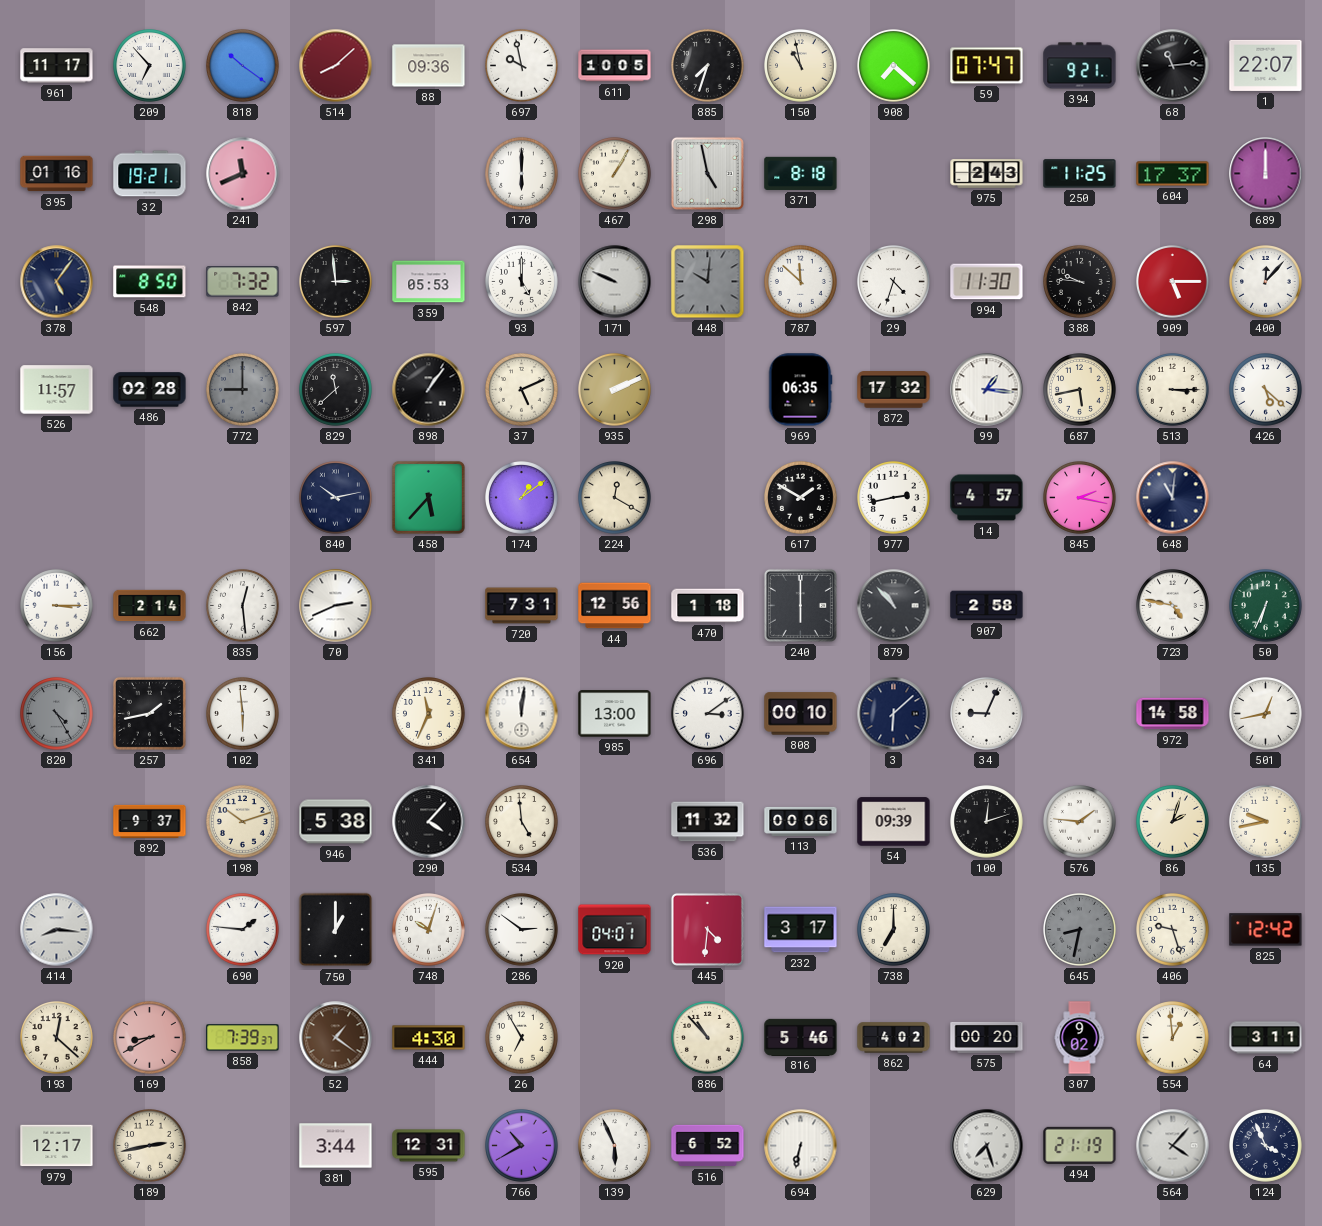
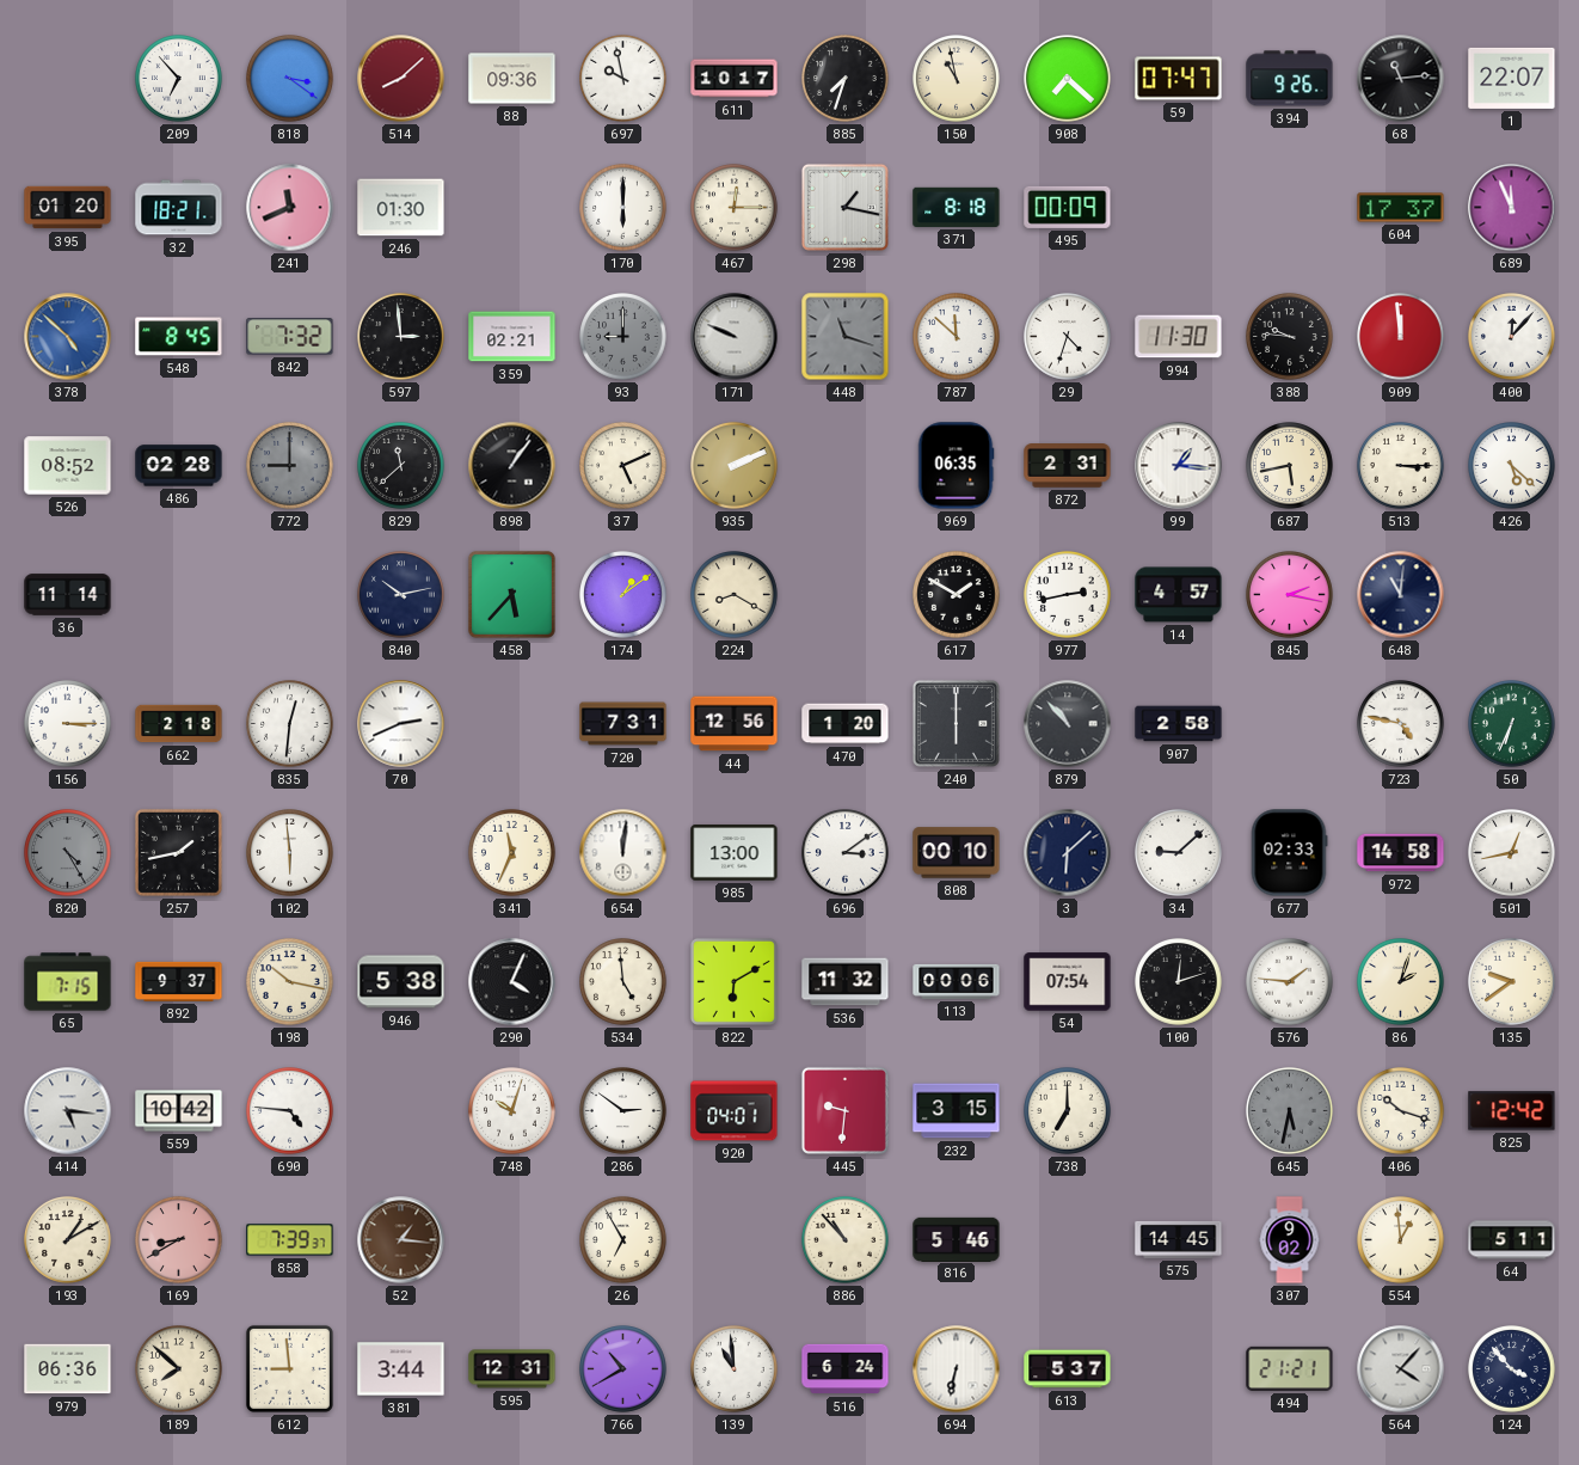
961: 11:17 -> none (57, 66)
818: 10:21 -> 3:21 (290, 79)
611: 10:05 -> 10:17 (735, 79)
394: 9:21 -> 9:26 (1290, 79)
395: 01:16 -> 01:20 (68, 208)
32: 19:21 -> 18:21 (179, 208)
246: none -> 01:30 (401, 208)
467: 1:05 -> 12:15 (735, 208)
298: 4:58 -> 1:17 (844, 207)
495: none -> 00:09 (1068, 207)
975: 2:43 -> none (987, 174)
250: 11:25 -> none (1080, 174)
689: 12:00 -> 11:56 (1512, 208)
378: 5:06 -> 4:52 (68, 337)
378 dial: navy -> blue (68, 337)
548: 8:50 -> 8:45 (179, 337)
359: 05:53 -> 02:21 (512, 337)
93: 5:00 -> 9:00 (623, 337)
93 dial: white -> grey (623, 337)
448: 10:01 -> 11:18 (846, 337)
909: 5:15 -> 11:59 (1401, 337)
526: 11:57 -> 08:52 (68, 466)
872: 17:32 -> 2:31 (1068, 466)
36: none -> 11:14 (68, 595)
224: 12:20 -> 8:20 (735, 595)
662: 2:14 -> 2:18 (179, 724)
835: 12:29 -> 12:31 (290, 724)
470: 1:18 -> 1:20 (846, 724)
34: 9:04 -> 9:08 (1179, 853)
677: none -> 02:33 (1289, 853)
65: none -> 7:15 (68, 982)
198: 10:12 -> 10:17 (290, 982)
290: 4:07 -> 4:04 (512, 982)
822: none -> 6:10 (733, 981)
54: 09:39 -> 07:54 (1068, 982)
135: 9:43 -> 9:39 (1512, 982)
414: 8:16 -> 5:16 (68, 1111)
559: none -> 10:42 (179, 1111)
690: 1:46 -> 4:46 (290, 1111)
750: 1:00 -> none (336, 930)
445: 4:31 -> 9:31 (844, 1110)
232: 3:17 -> 3:15 (957, 1111)
645: 8:32 -> 5:32 (1290, 1111)
406: 9:27 -> 10:18 (1401, 1111)
193: 12:22 -> 1:10 (68, 1240)
52: 1:21 -> 1:16 (401, 1240)
444: 4:30 -> none (429, 1038)
862: 4:02 -> none (894, 1038)
575: 00:20 -> 14:45 (1179, 1239)
64: 3:11 -> 5:11 (1512, 1240)
979: 12:17 -> 06:36 (68, 1369)
189: 2:43 -> 7:52 (179, 1369)
612: none -> 8:59 (289, 1368)
139: 5:56 -> 10:59 (735, 1369)
516: 6:52 -> 6:24 (846, 1369)
613: none -> 5:37 (1068, 1369)
629: 7:27 -> none (987, 1146)
494: 21:19 -> 21:21 (1290, 1368)
124: 3:56 -> 3:53 (1512, 1369)
